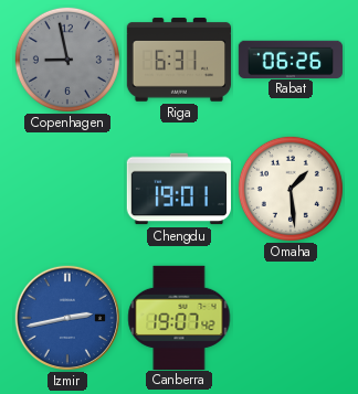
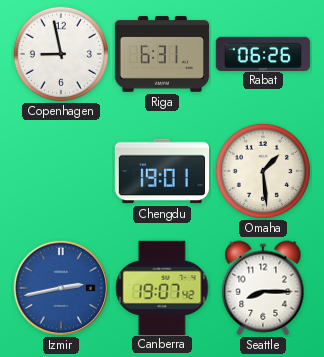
Copenhagen dial: grey -> white (61, 54)
Seattle: none -> 8:15 (263, 288)
